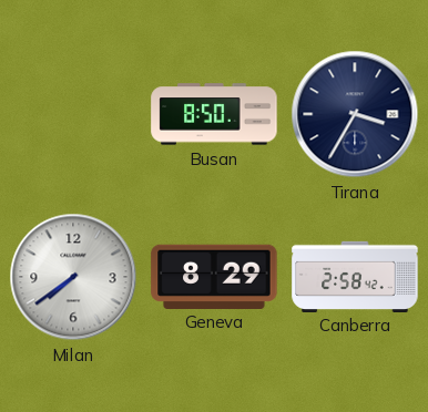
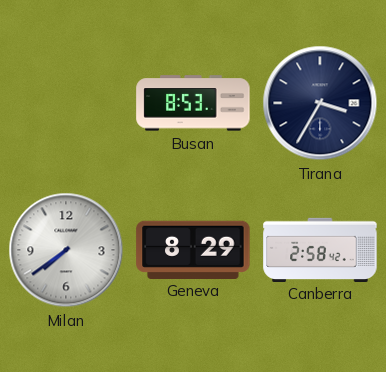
Busan: 8:50 -> 8:53 (193, 103)
